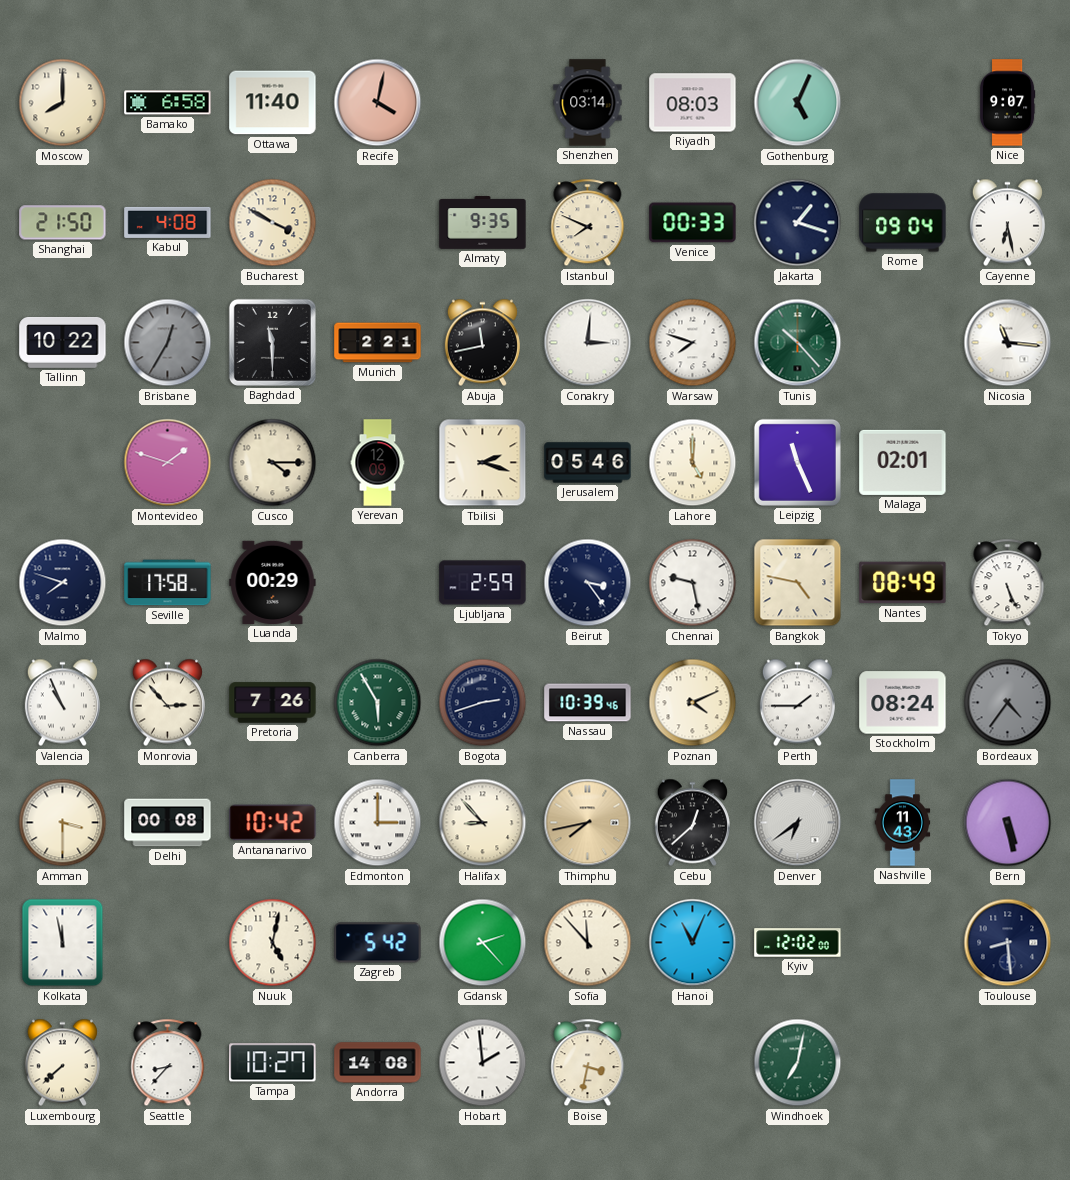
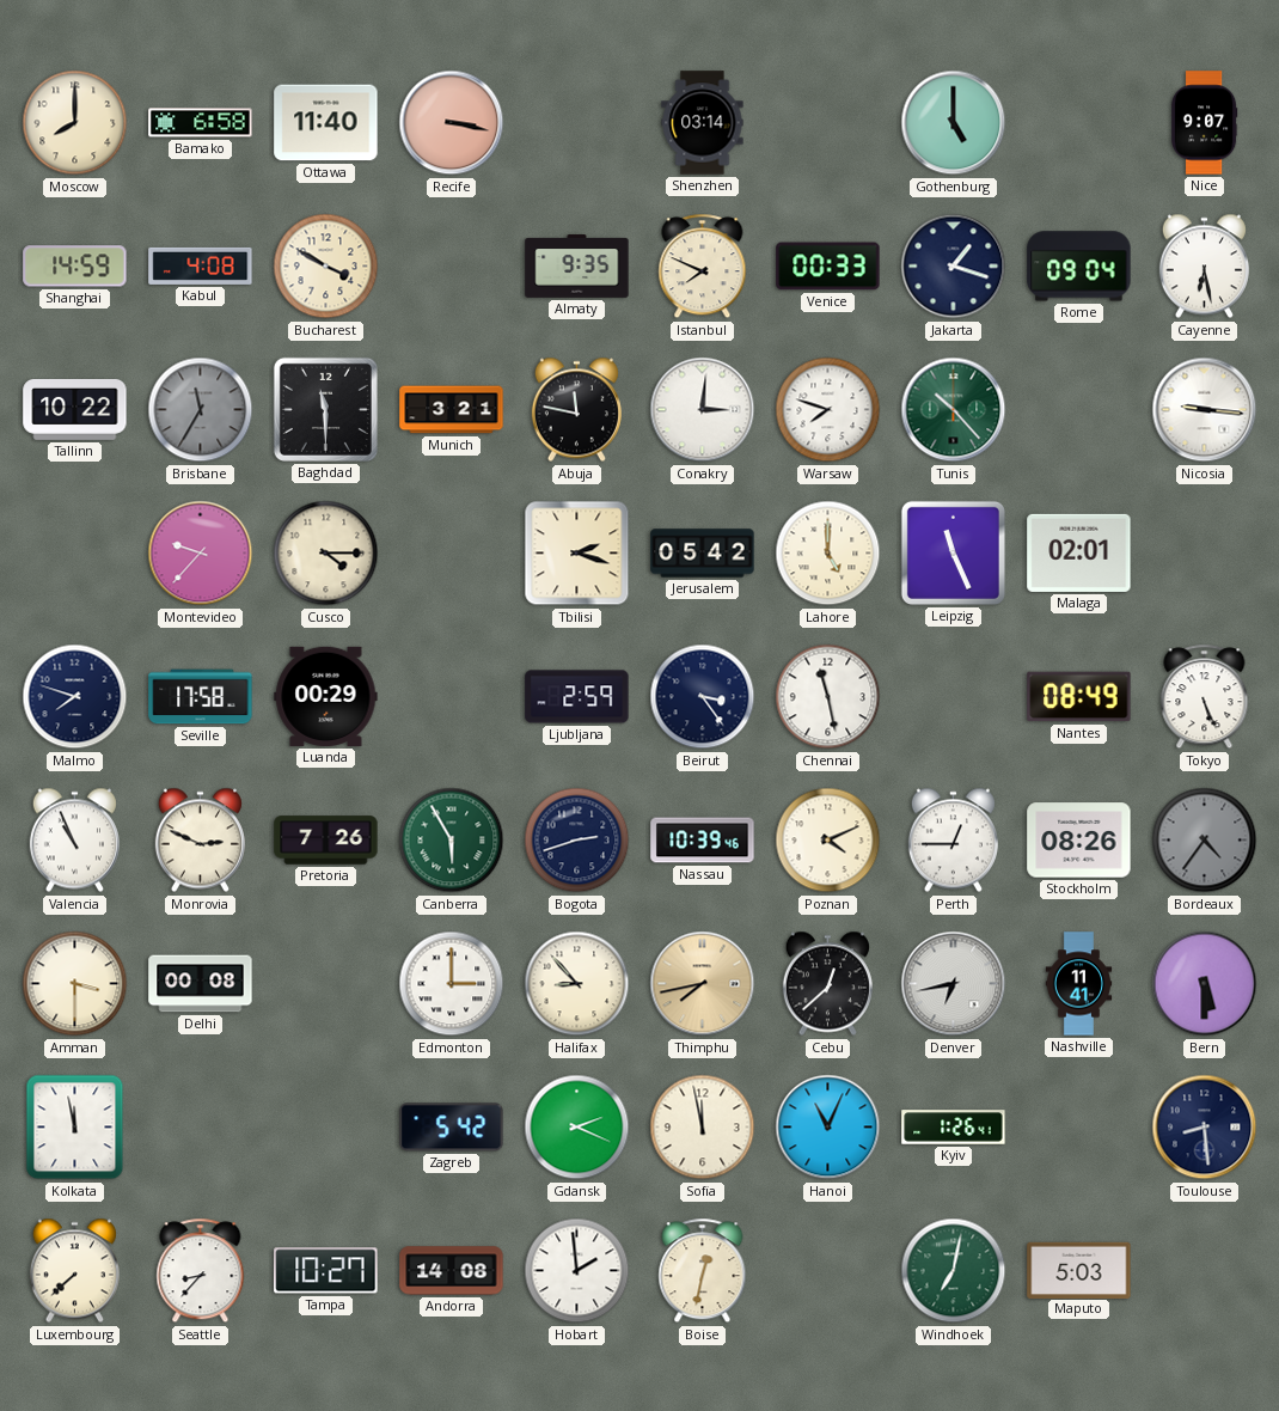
Recife: 4:02 -> 3:17 (452, 123)
Riyadh: 08:03 -> none (693, 103)
Gothenburg: 5:04 -> 5:00 (954, 123)
Shanghai: 21:50 -> 14:59 (75, 267)
Brisbane: 12:35 -> 11:35 (201, 410)
Munich: 2:21 -> 3:21 (452, 410)
Abuja: 11:43 -> 11:47 (576, 410)
Nicosia: 11:16 -> 9:16 (1205, 410)
Montevideo: 1:48 -> 9:37 (201, 554)
Yerevan: 12:09 -> none (378, 463)
Jerusalem: 05:46 -> 05:42 (703, 554)
Chennai: 9:28 -> 11:28 (828, 697)
Bangkok: 4:47 -> none (798, 583)
Monrovia: 2:53 -> 2:49 (200, 841)
Perth: 1:45 -> 12:45 (953, 841)
Stockholm: 08:24 -> 08:26 (1079, 841)
Antananarivo: 10:42 -> none (273, 823)
Denver: 6:39 -> 6:43 (954, 984)
Nashville: 11:43 -> 11:41 (1079, 984)
Bern: 5:28 -> 5:30 (1205, 984)
Nuuk: 5:02 -> none (273, 943)
Gdansk: 2:23 -> 2:19 (577, 1128)
Sofia: 11:53 -> 11:58 (703, 1128)
Kyiv: 12:02 -> 1:26 (954, 1128)
Boise: 3:32 -> 12:32 (703, 1271)
Maputo: none -> 5:03 (1079, 1270)
